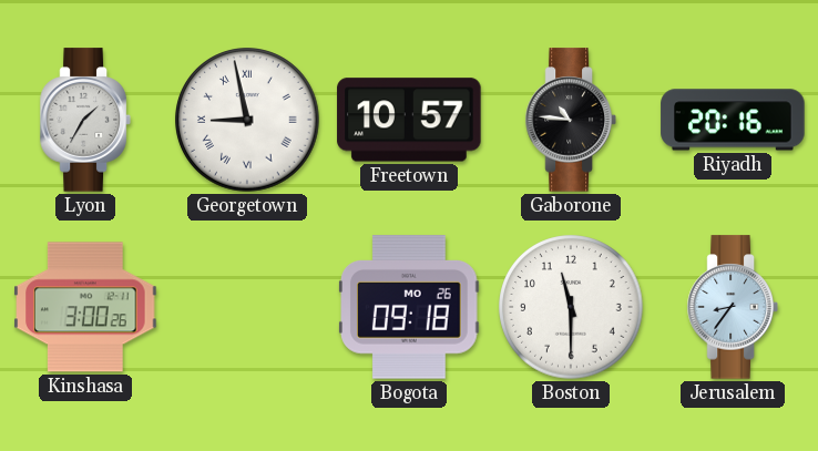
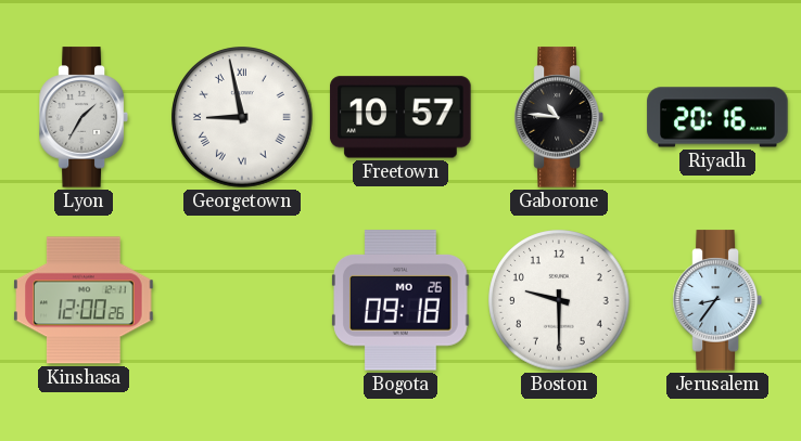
Kinshasa: 3:00 -> 12:00 (84, 300)
Boston: 11:30 -> 9:30 (559, 300)
